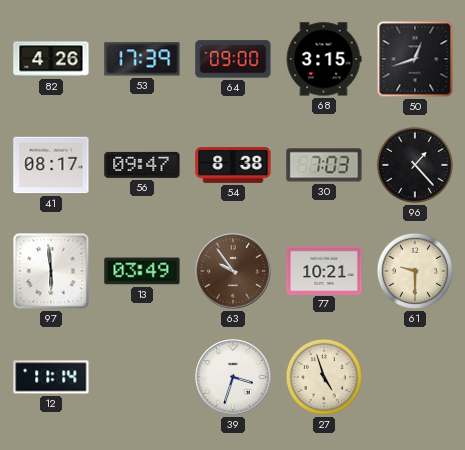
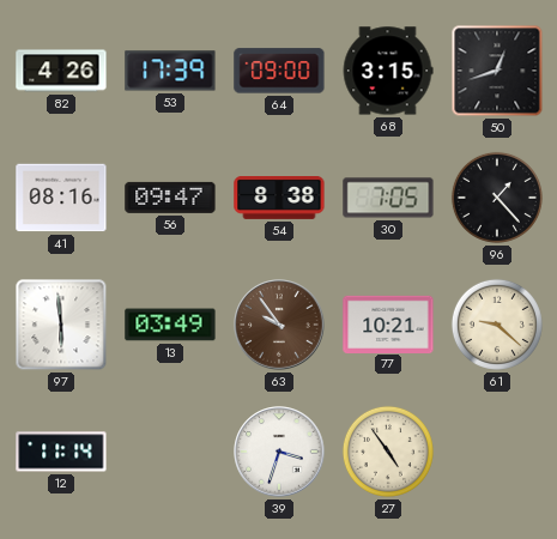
41: 08:17 -> 08:16 (61, 198)
30: 7:03 -> 7:05 (388, 198)
61: 9:30 -> 9:22 (497, 325)
27: 4:57 -> 4:54 (388, 452)
